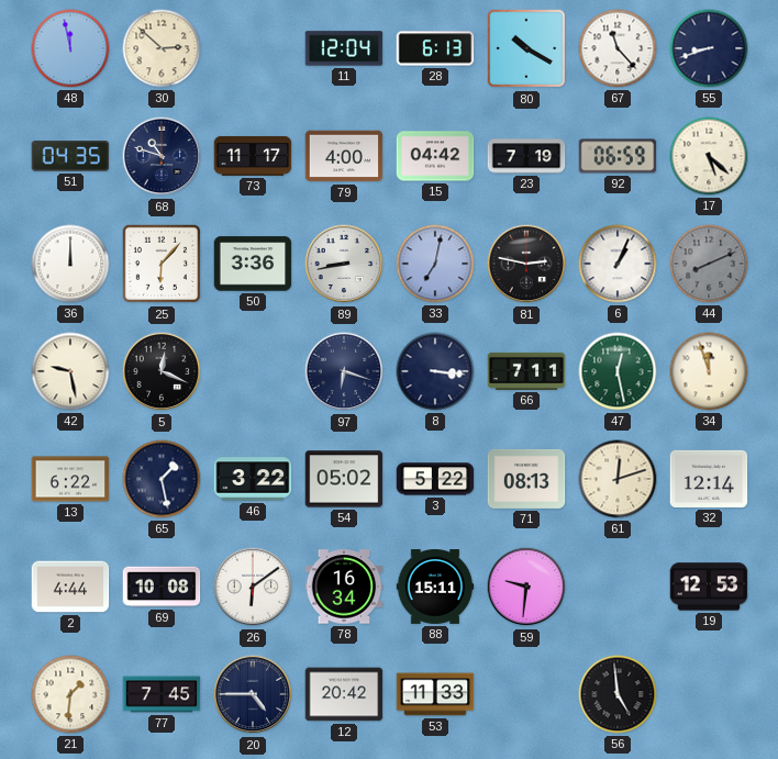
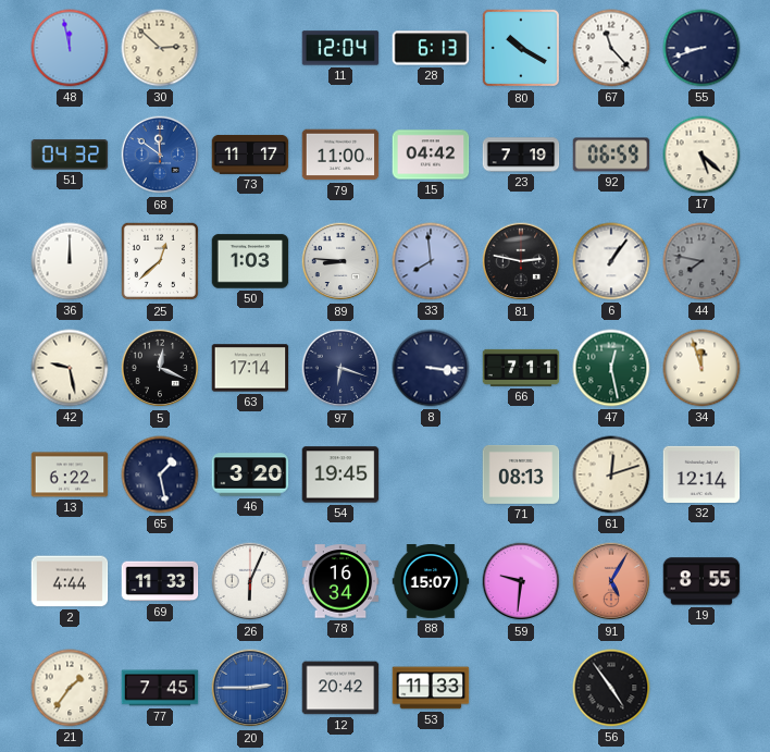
51: 04:35 -> 04:32 (70, 155)
68: 10:48 -> 11:51 (160, 155)
68 dial: navy -> blue (160, 155)
79: 4:00 -> 11:00 (340, 155)
25: 6:07 -> 12:38 (159, 261)
50: 3:36 -> 1:03 (250, 261)
89: 8:43 -> 8:46 (340, 261)
33: 7:02 -> 7:59 (431, 261)
6: 1:04 -> 1:06 (611, 261)
44: 8:11 -> 7:47 (701, 261)
63: none -> 17:14 (250, 368)
46: 3:22 -> 3:20 (250, 474)
54: 05:02 -> 19:45 (340, 474)
3: 5:22 -> none (435, 479)
69: 10:08 -> 11:33 (160, 581)
26: 6:09 -> 6:04 (250, 581)
88: 15:11 -> 15:07 (431, 582)
91: none -> 5:05 (611, 581)
19: 12:53 -> 8:55 (701, 581)
21: 1:31 -> 1:36 (70, 688)
20: 4:45 -> 2:45 (250, 688)
20 dial: navy -> blue (250, 688)
56: 4:59 -> 4:54 (611, 688)
